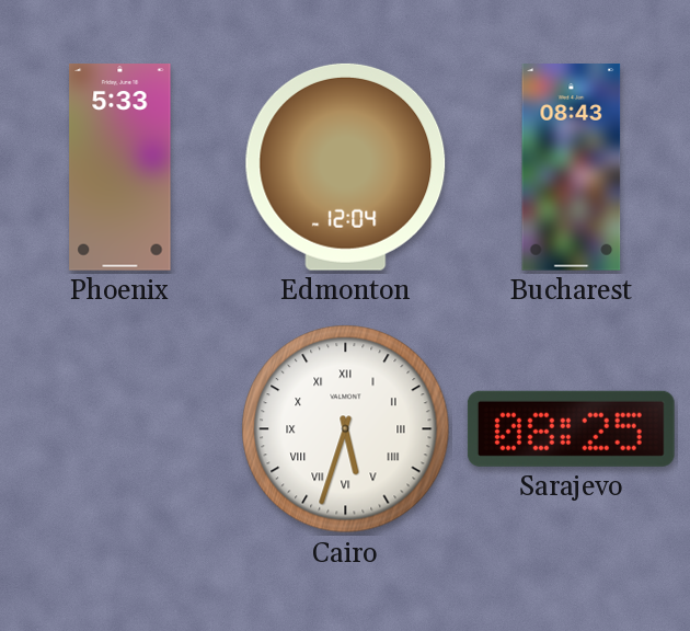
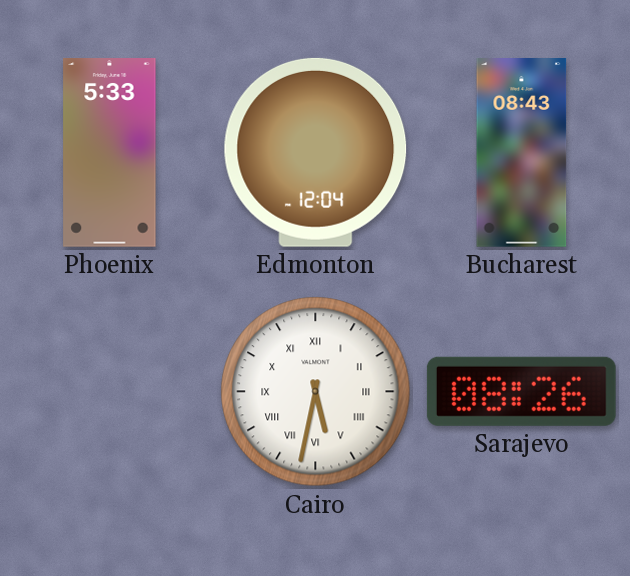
Cairo: 5:33 -> 5:32 (316, 392)
Sarajevo: 08:25 -> 08:26 (521, 391)
